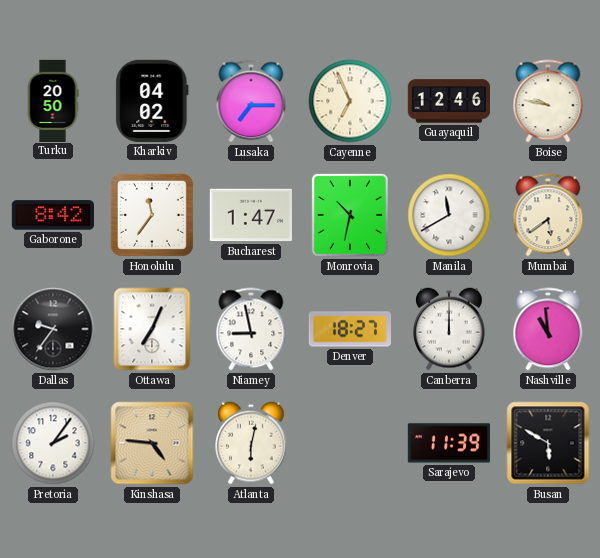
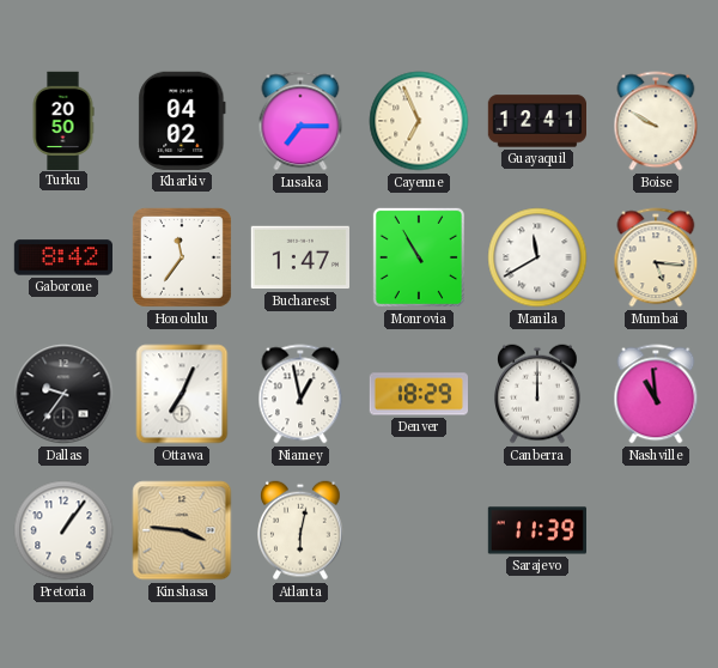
Guayaquil: 12:46 -> 12:41 (536, 121)
Boise: 9:47 -> 9:50 (656, 121)
Monrovia: 10:32 -> 10:55 (419, 257)
Mumbai: 5:39 -> 5:16 (656, 257)
Niamey: 8:58 -> 12:58 (300, 394)
Denver: 18:27 -> 18:29 (418, 394)
Pretoria: 2:06 -> 1:06 (63, 530)
Kinshasa: 4:46 -> 3:46 (182, 530)
Busan: 5:50 -> none (548, 443)
